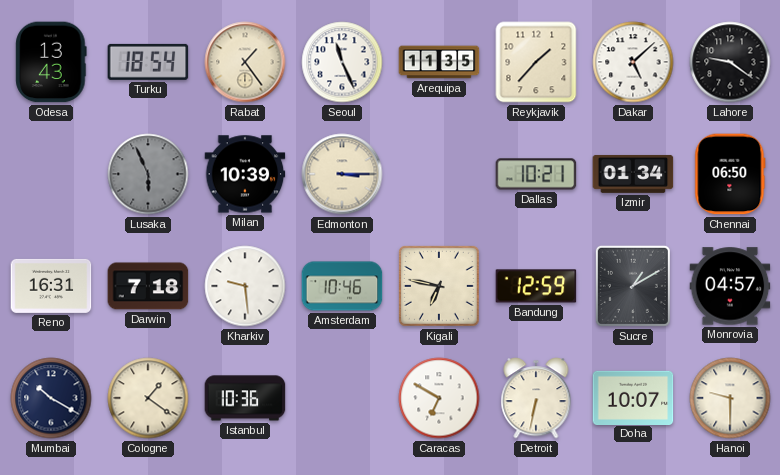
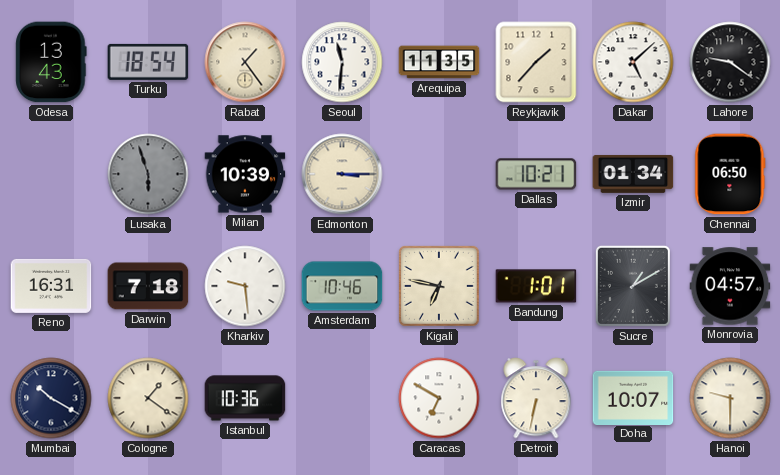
Seoul: 11:26 -> 11:31 (342, 62)
Lusaka: 5:56 -> 5:57 (148, 174)
Bandung: 12:59 -> 1:01 (536, 286)
